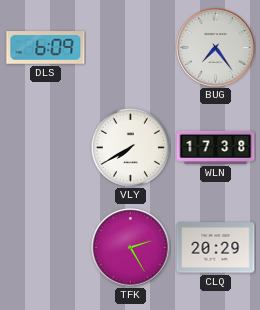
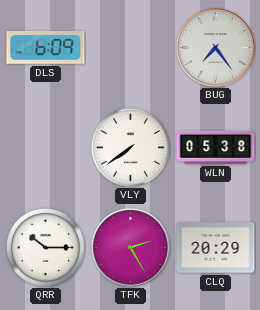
VLY: 7:40 -> 7:39 (130, 147)
WLN: 17:38 -> 05:38 (216, 147)
QRR: none -> 10:15 (45, 247)
